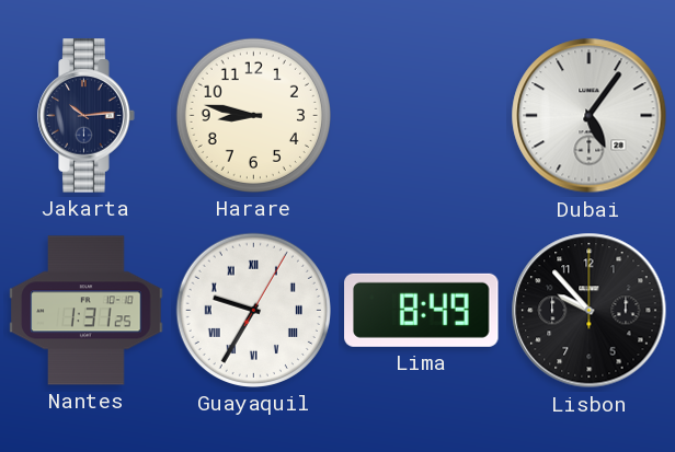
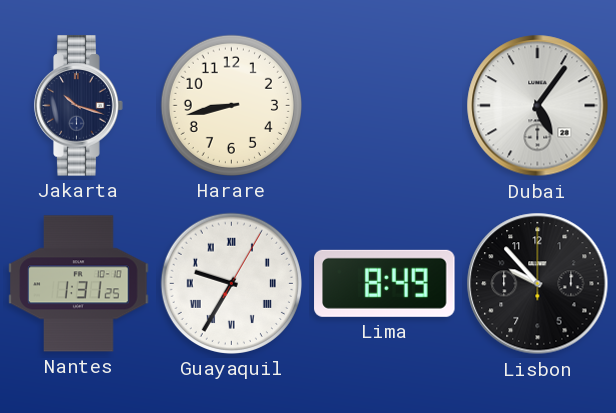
Jakarta: 10:14 -> 10:18 (79, 106)
Harare: 8:47 -> 8:43 (231, 105)
